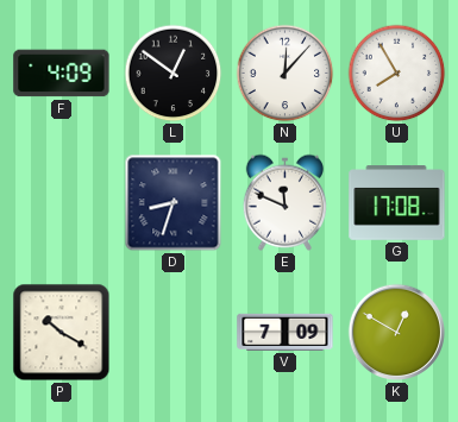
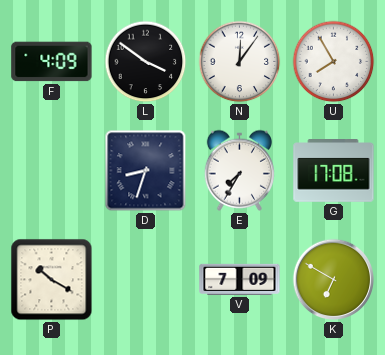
L: 12:51 -> 3:51 (146, 62)
N: 12:07 -> 12:06 (240, 62)
E: 11:49 -> 7:35 (239, 170)
K: 12:50 -> 6:50 (334, 280)
